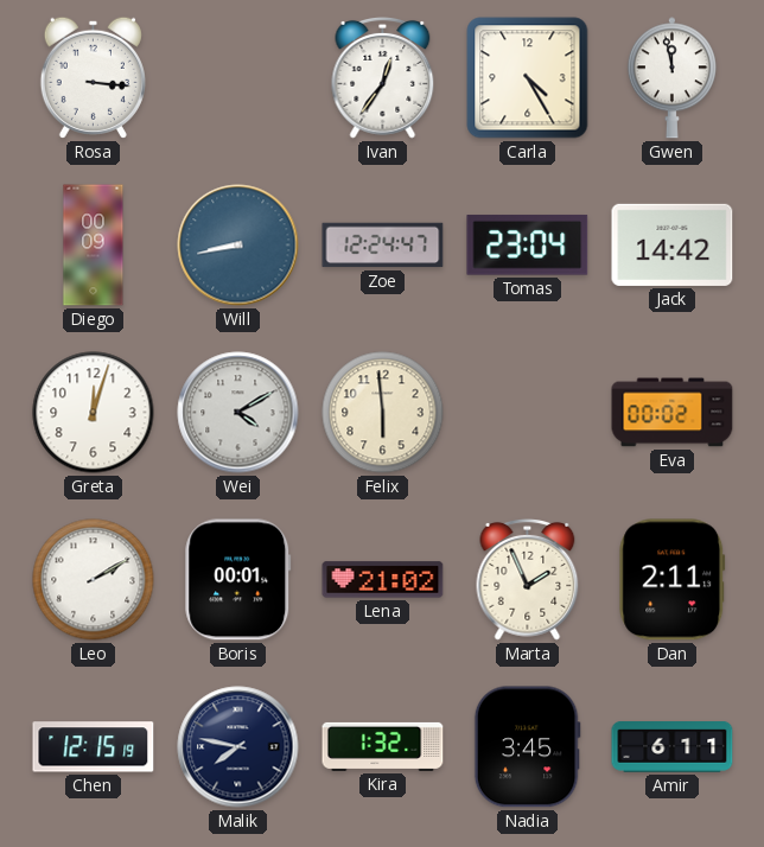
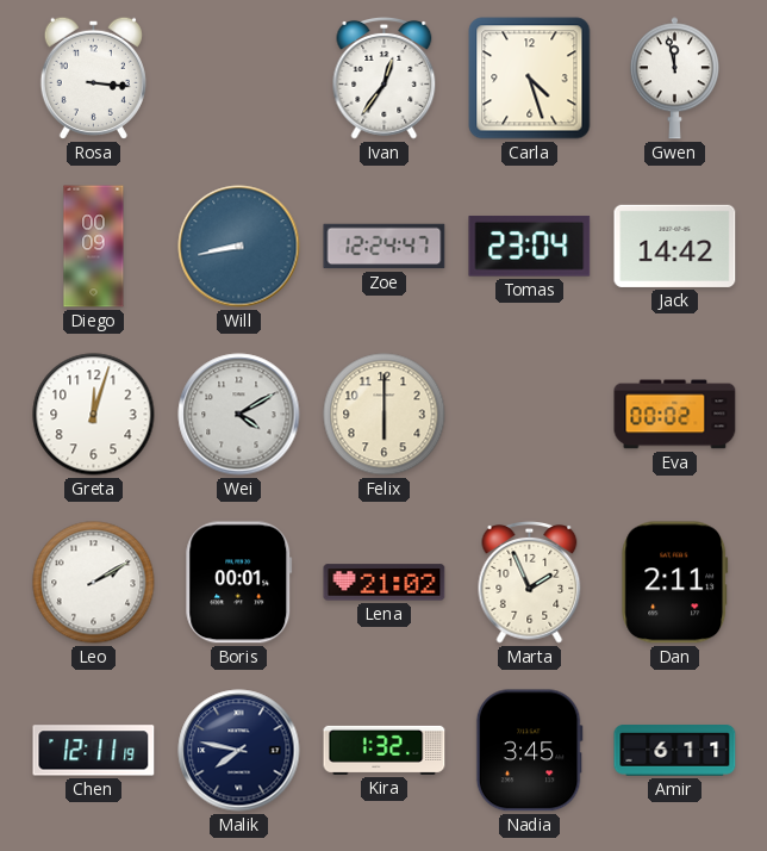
Carla: 4:25 -> 4:27 (530, 79)
Felix: 5:59 -> 6:00 (385, 415)
Chen: 12:15 -> 12:11 (94, 751)
